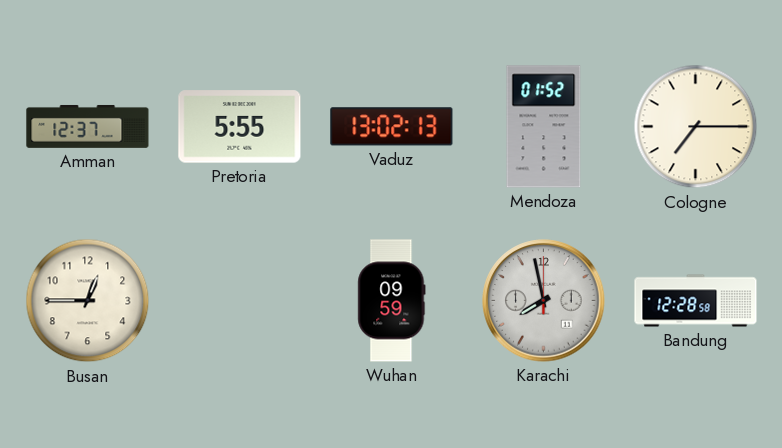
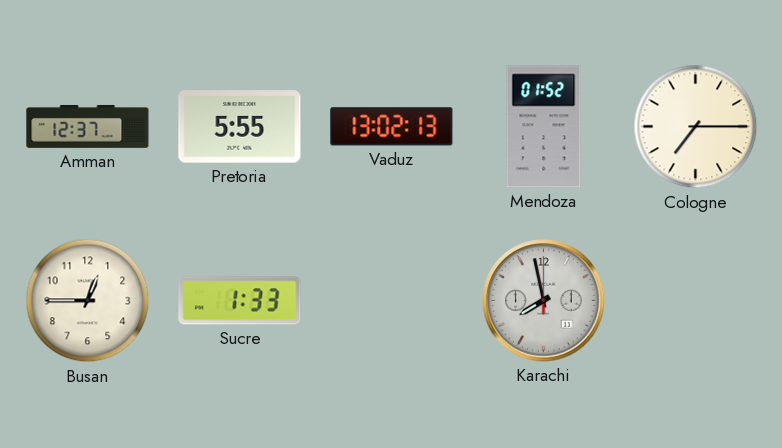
Sucre: none -> 1:33 (240, 301)
Wuhan: 09:59 -> none (392, 301)
Bandung: 12:28 -> none (696, 301)
